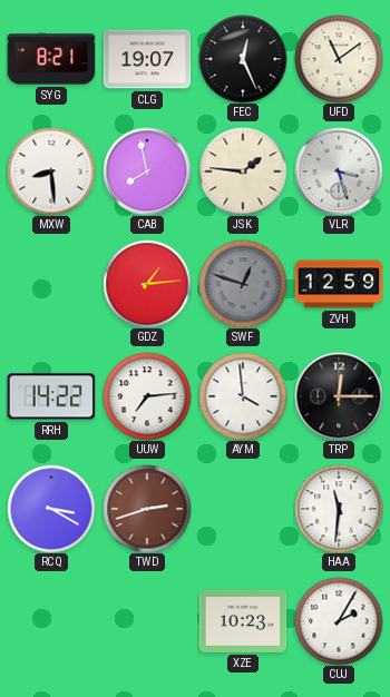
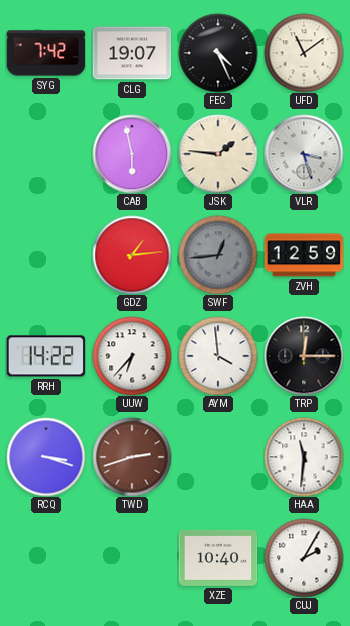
SYG: 8:21 -> 7:42 (46, 53)
FEC: 12:26 -> 4:26 (218, 53)
MXW: 8:29 -> none (51, 171)
CAB: 7:58 -> 5:58 (132, 154)
SWF: 12:48 -> 12:44 (218, 255)
UUW: 7:14 -> 6:37 (132, 356)
RCQ: 3:20 -> 3:18 (46, 457)
XZE: 10:23 -> 10:40 (218, 558)
